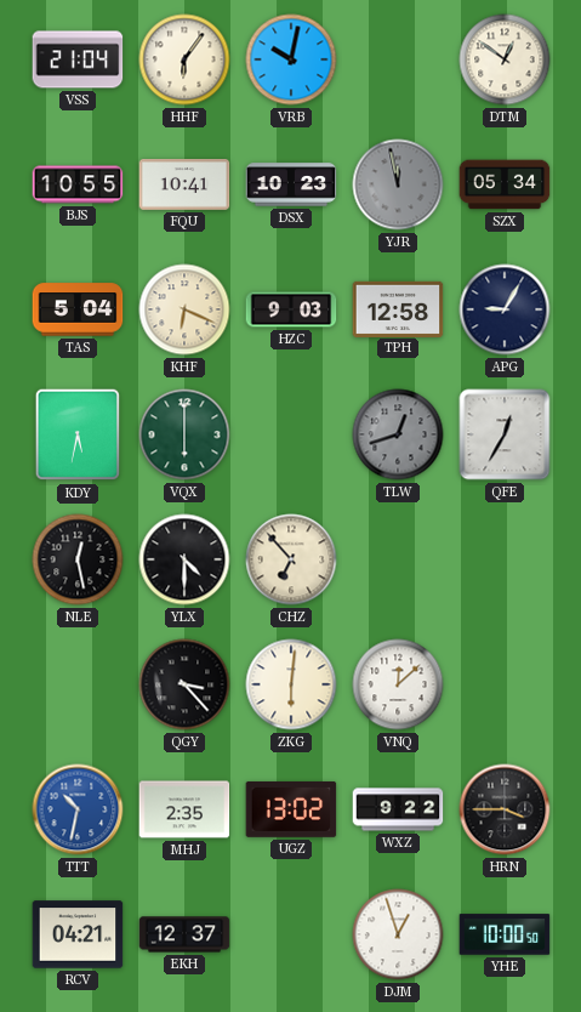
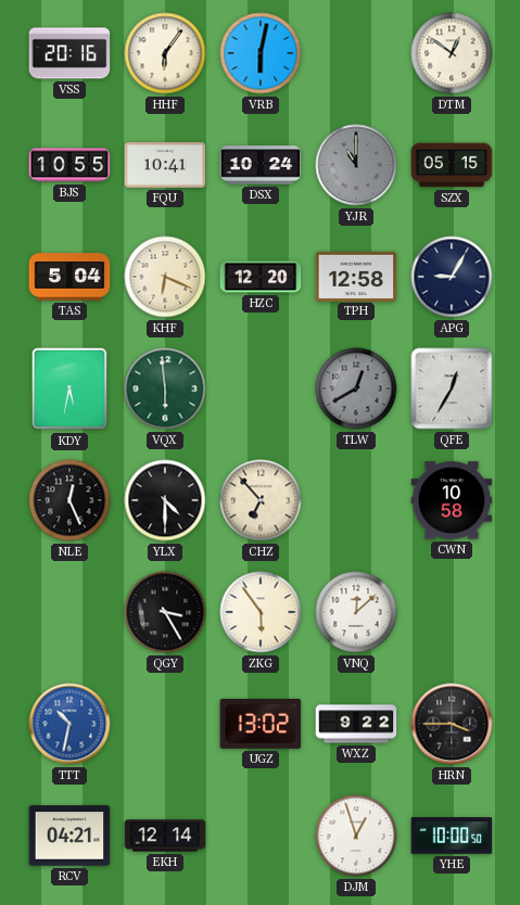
VSS: 21:04 -> 20:16 (69, 53)
VRB: 10:02 -> 6:02 (261, 53)
DSX: 10:23 -> 10:24 (261, 165)
YJR: 11:58 -> 11:00 (356, 165)
SZX: 05:34 -> 05:15 (452, 165)
HZC: 9:03 -> 12:20 (261, 277)
VQX: 6:00 -> 5:59 (165, 388)
TLW: 12:42 -> 12:40 (356, 388)
NLE: 12:28 -> 12:26 (69, 500)
CWN: none -> 10:58 (452, 500)
QGY: 3:23 -> 3:25 (165, 612)
ZKG: 6:01 -> 5:54 (261, 612)
MHJ: 2:35 -> none (184, 809)
EKH: 12:37 -> 12:14 (165, 836)
